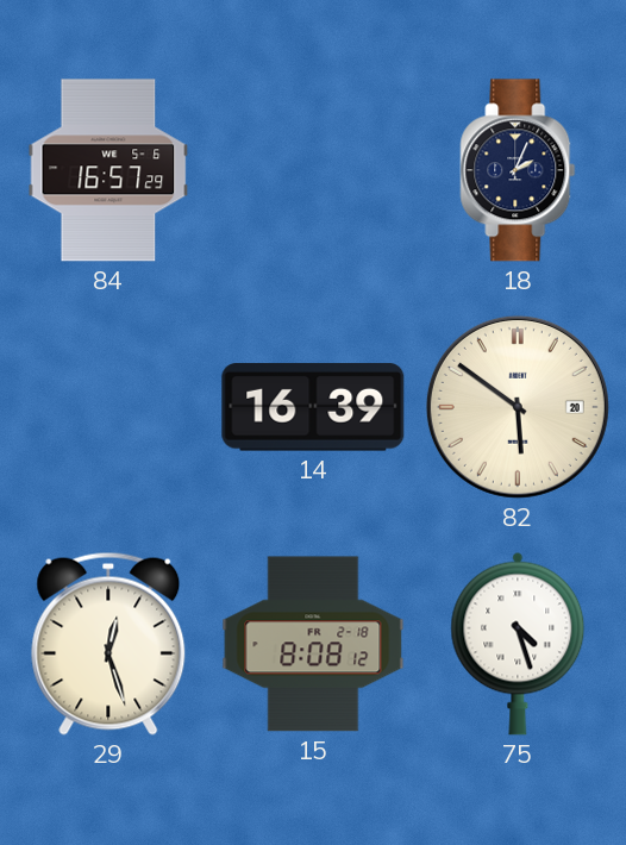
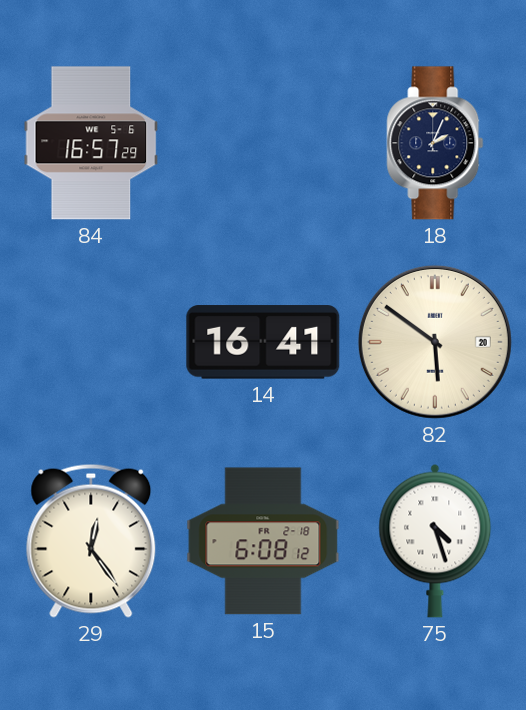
14: 16:39 -> 16:41 (263, 342)
29: 12:27 -> 12:24 (91, 541)
15: 8:08 -> 6:08 (263, 541)
